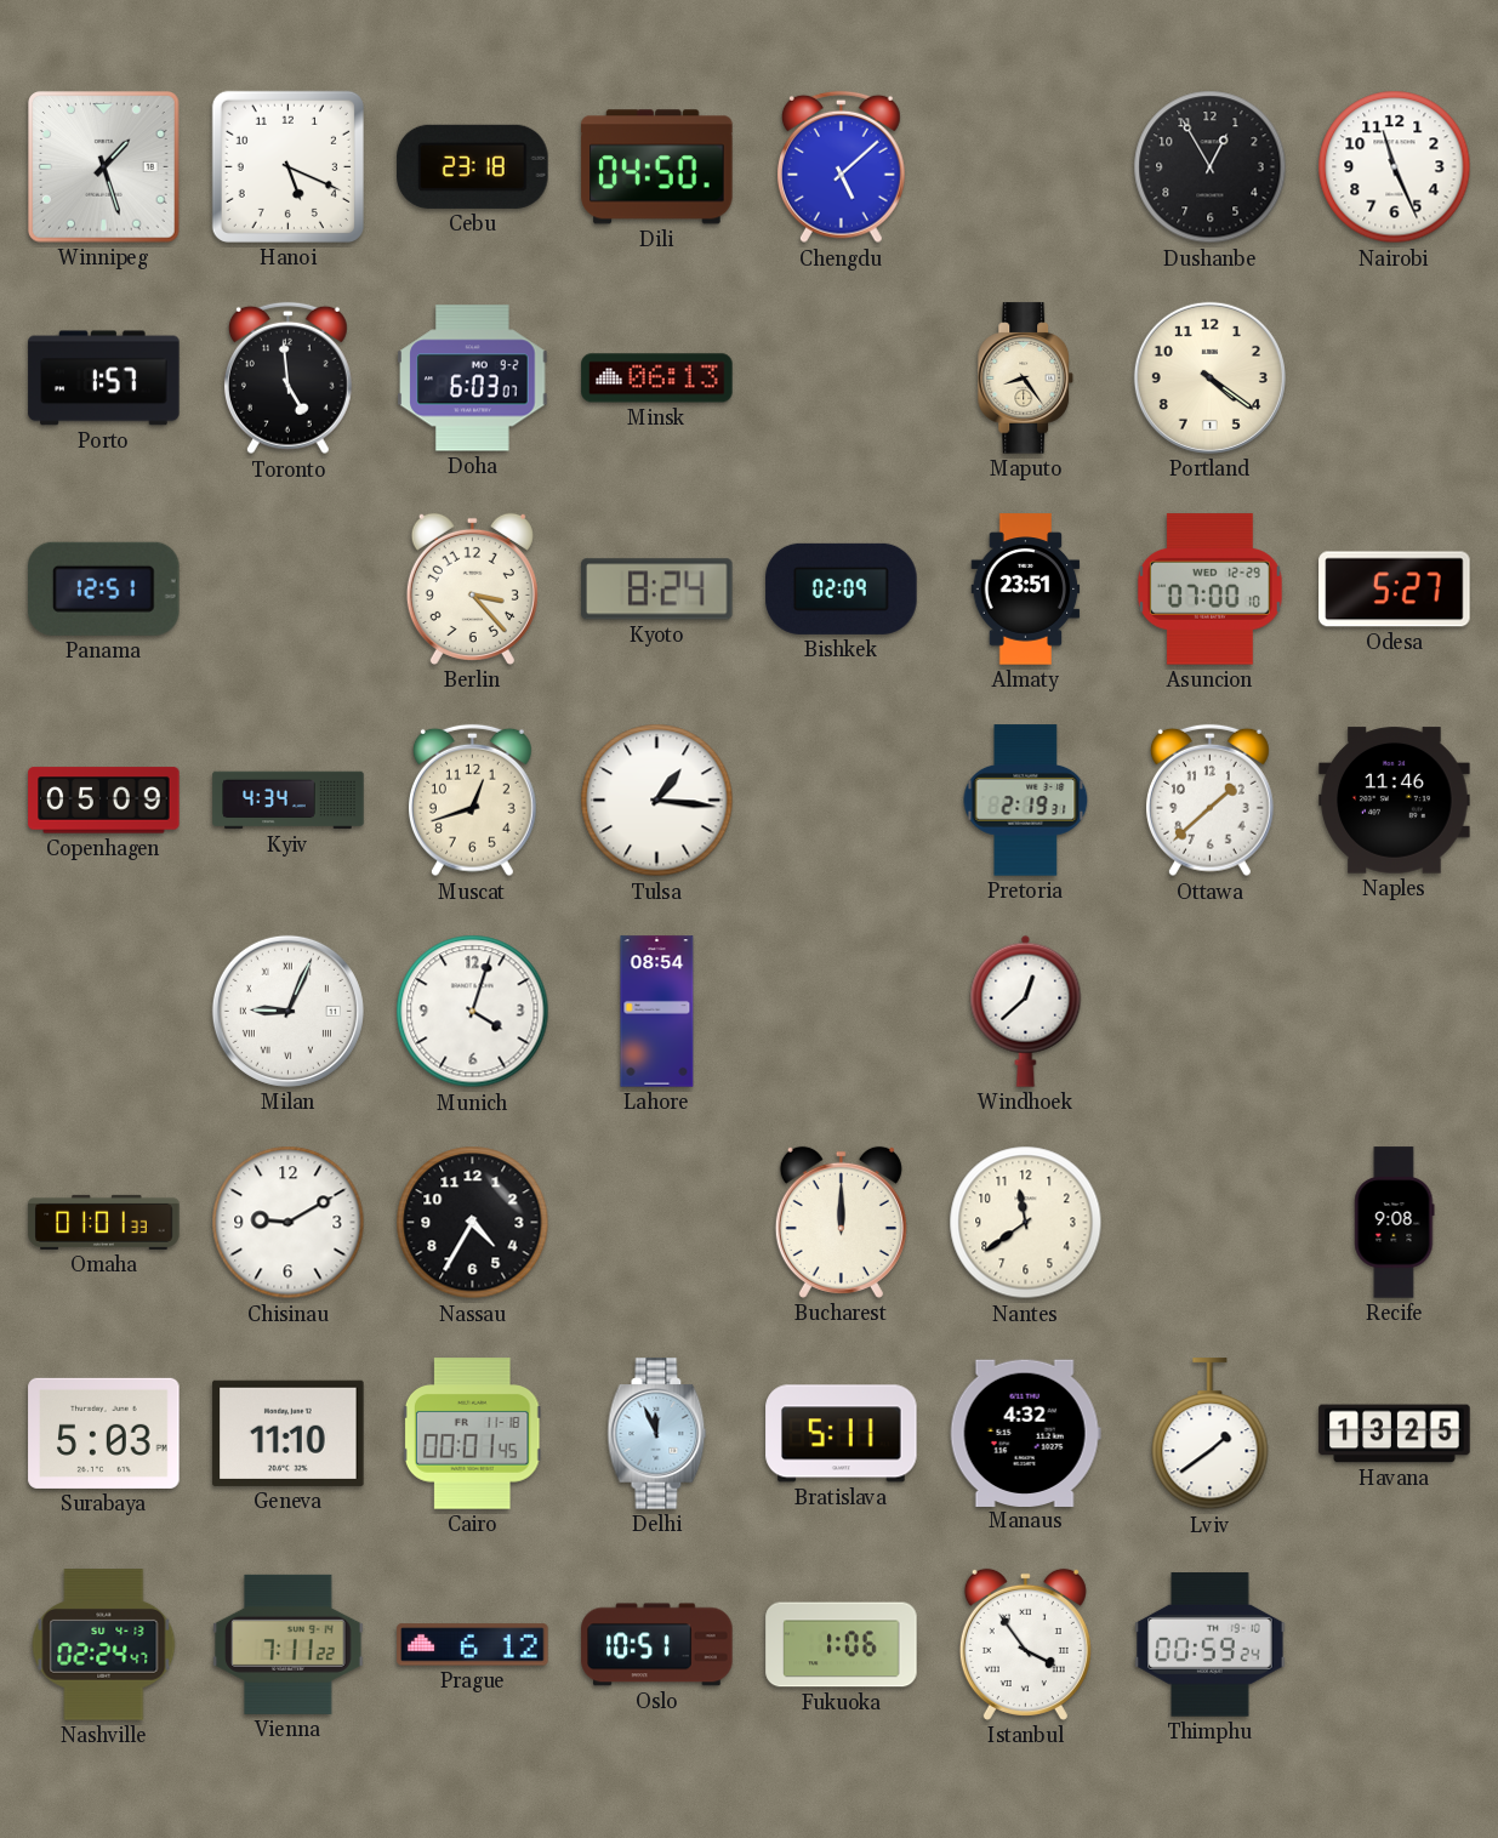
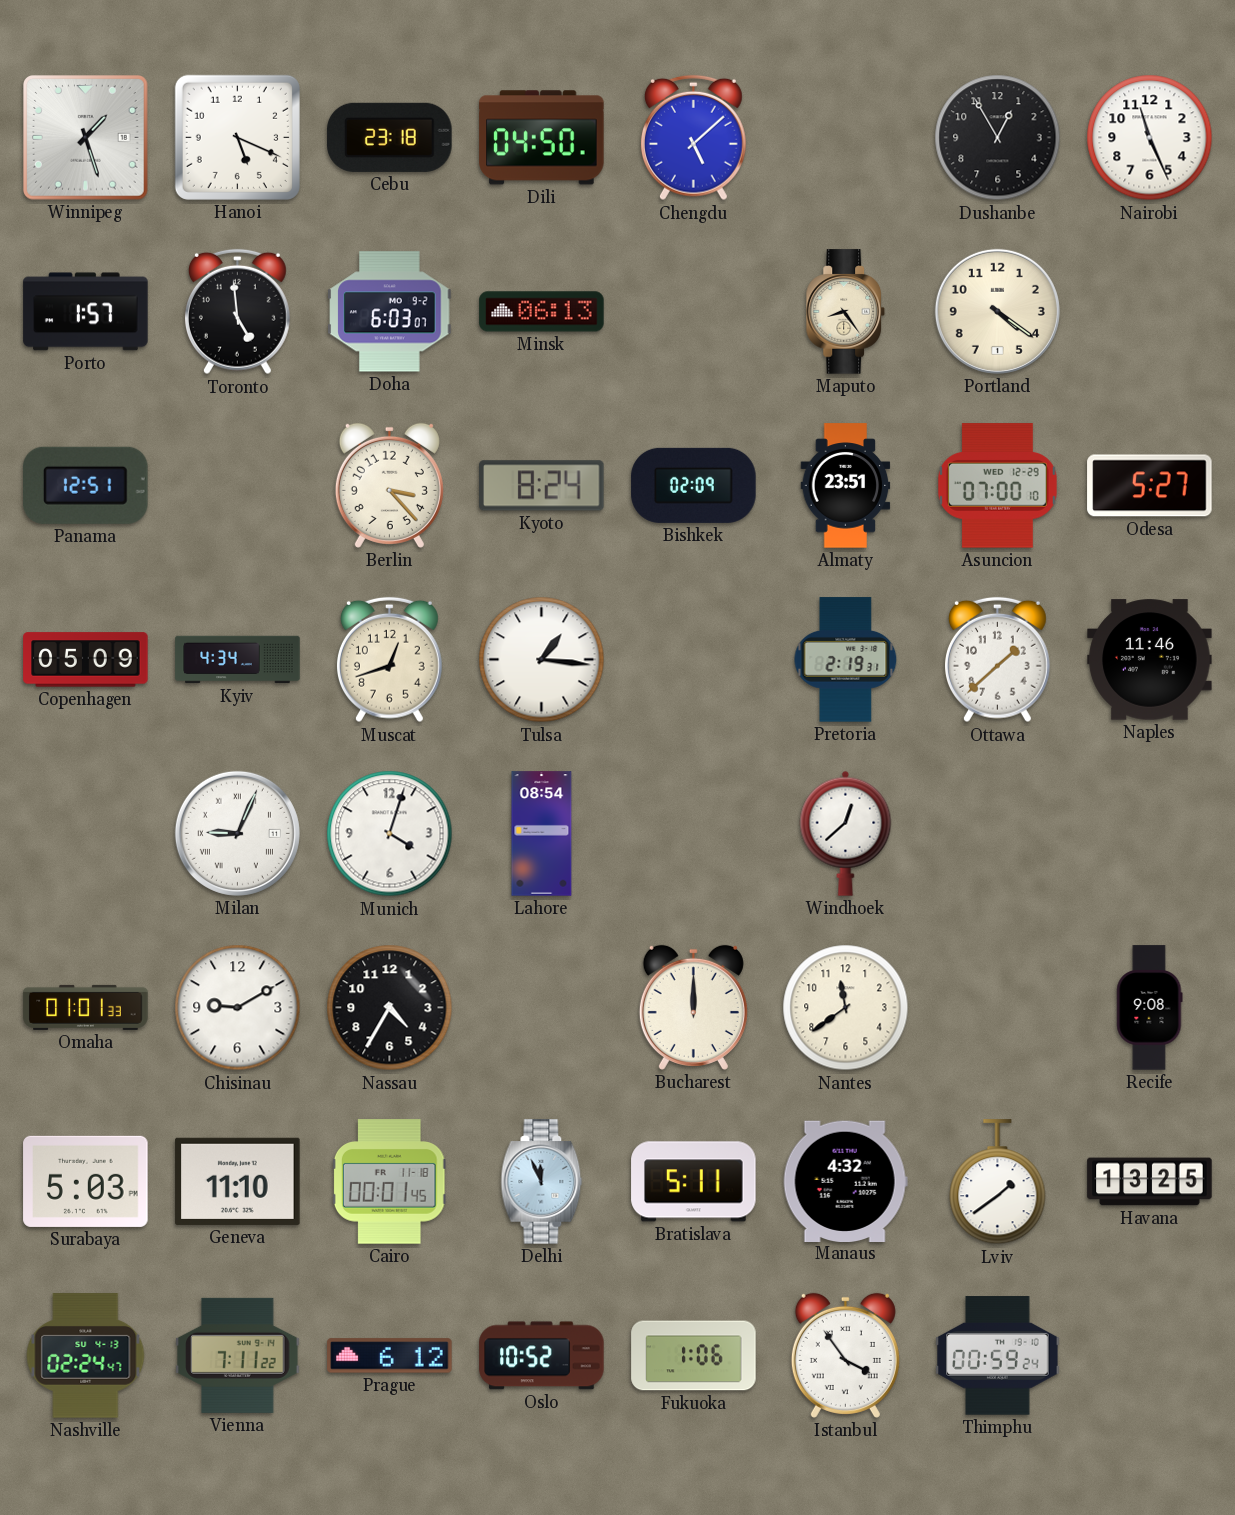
Oslo: 10:51 -> 10:52 (542, 1356)
